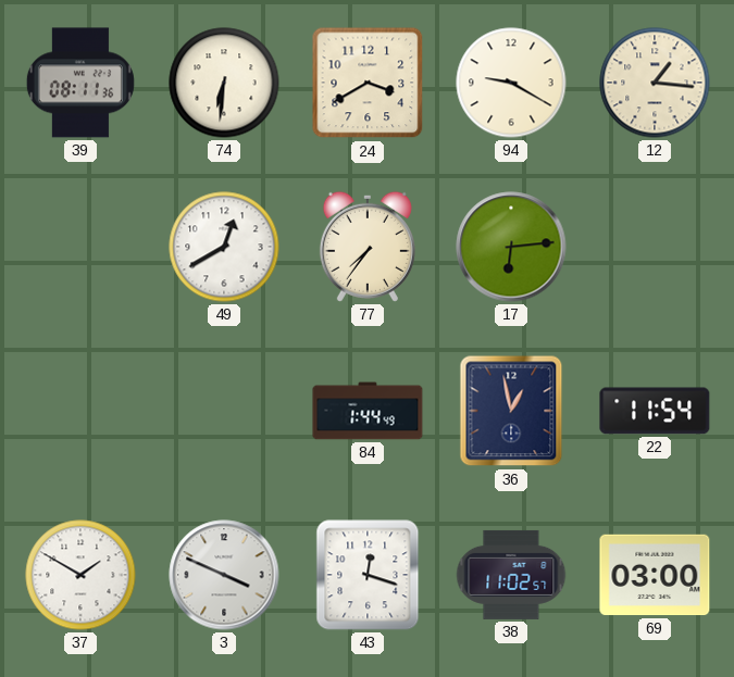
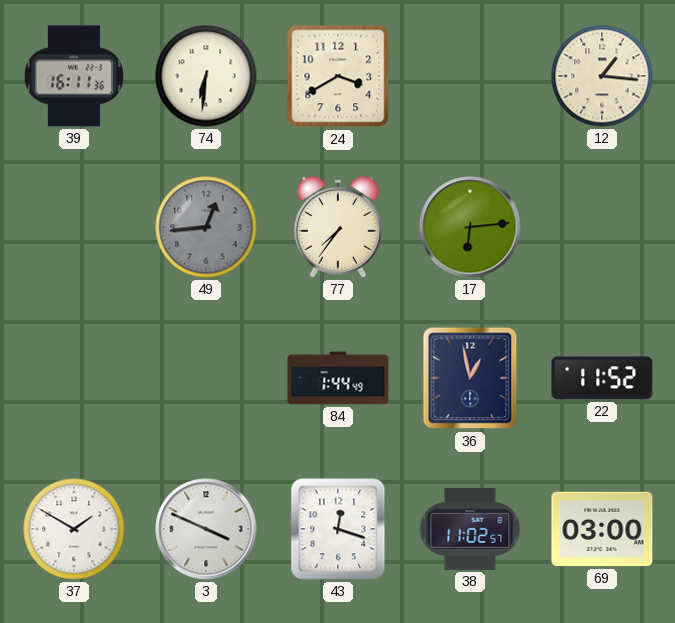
39: 08:11 -> 16:11 (74, 76)
94: 9:20 -> none (511, 83)
49: 12:40 -> 12:44 (206, 227)
49 dial: white -> grey (206, 227)
22: 11:54 -> 11:52 (602, 378)
